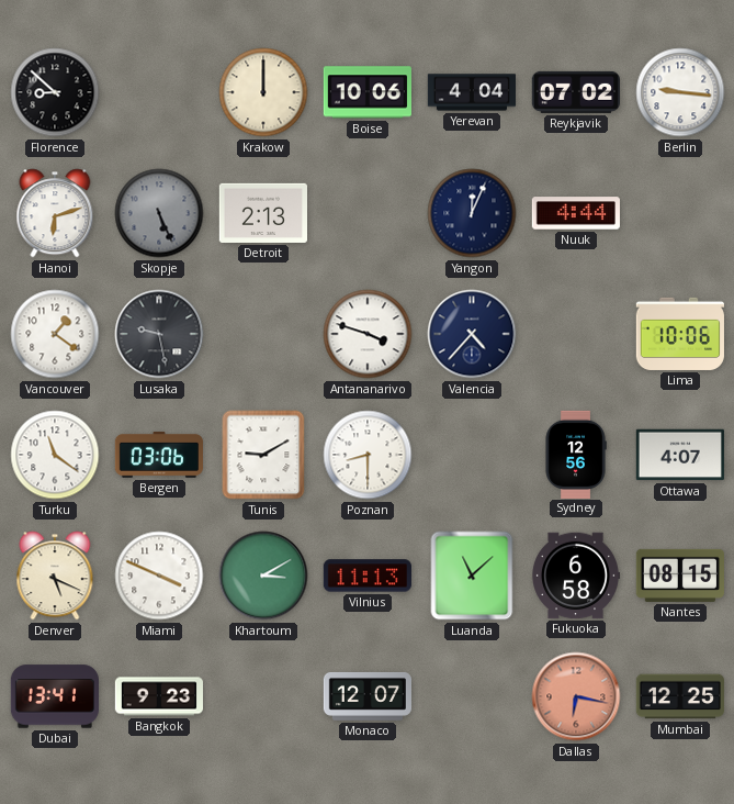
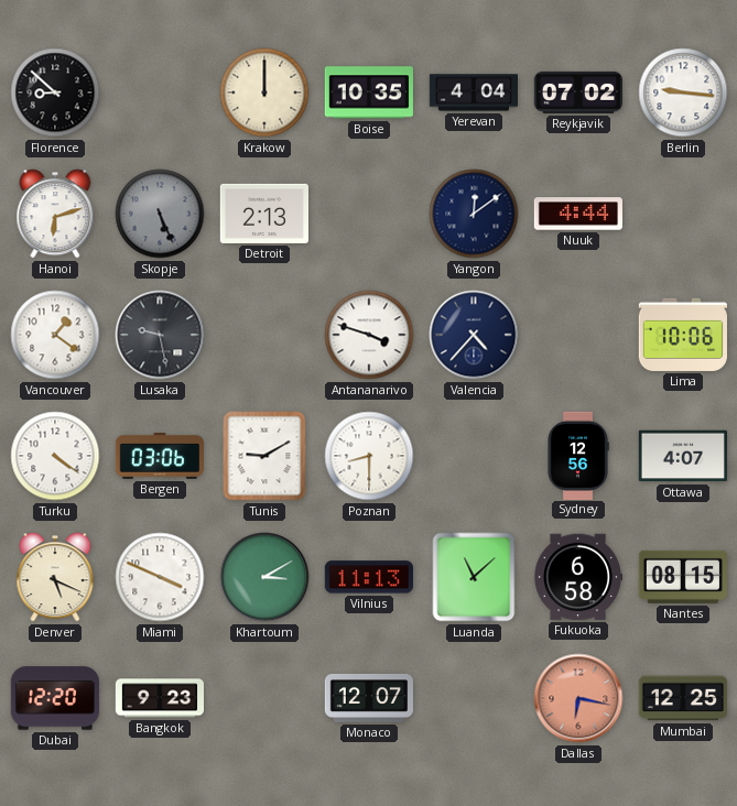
Boise: 10:06 -> 10:35 (369, 92)
Yangon: 12:04 -> 12:09 (474, 214)
Turku: 11:21 -> 4:21 (55, 456)
Dubai: 13:41 -> 12:20 (54, 698)
